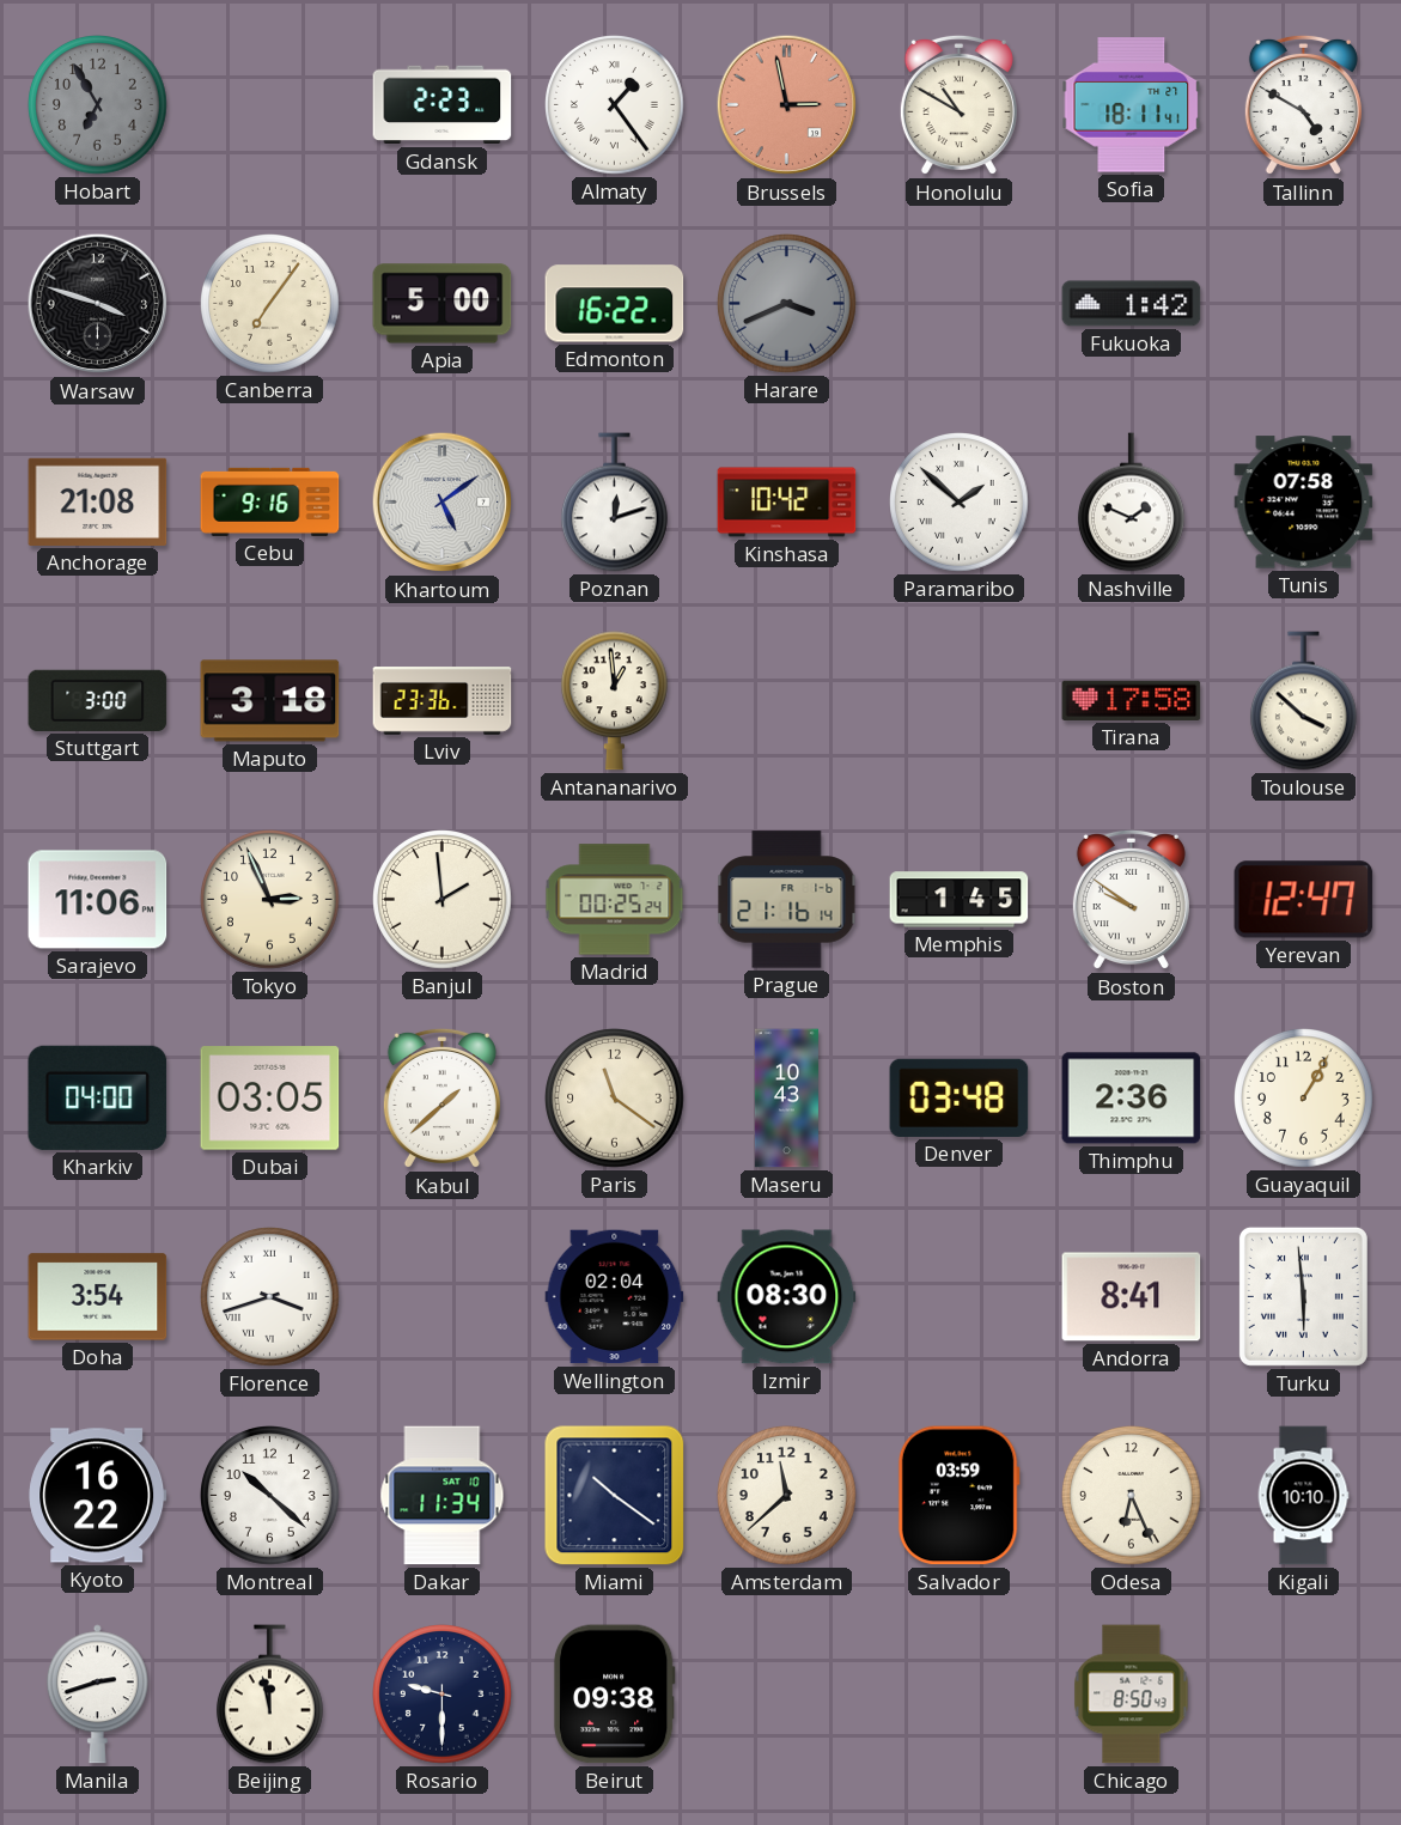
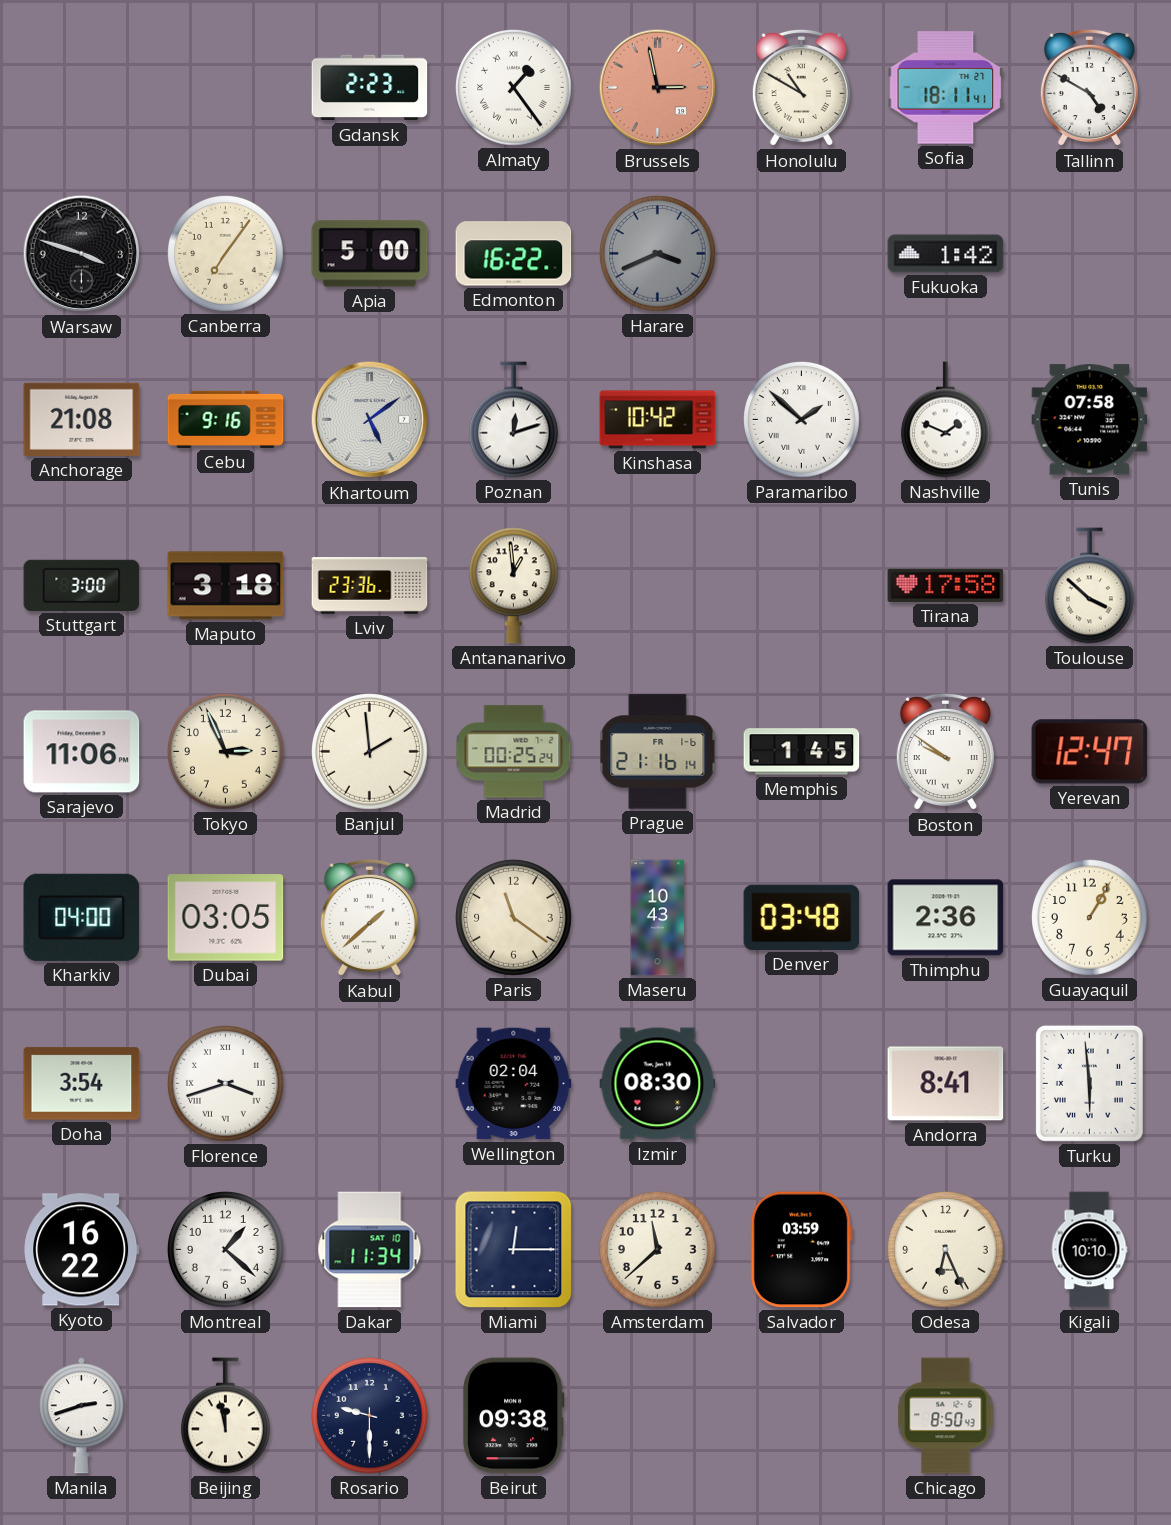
Hobart: 6:55 -> none (98, 105)
Montreal: 10:22 -> 1:22 (226, 1250)
Miami: 10:21 -> 12:15 (514, 1250)
